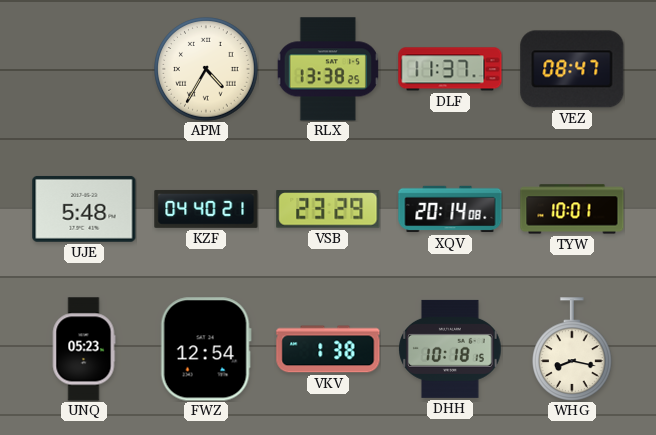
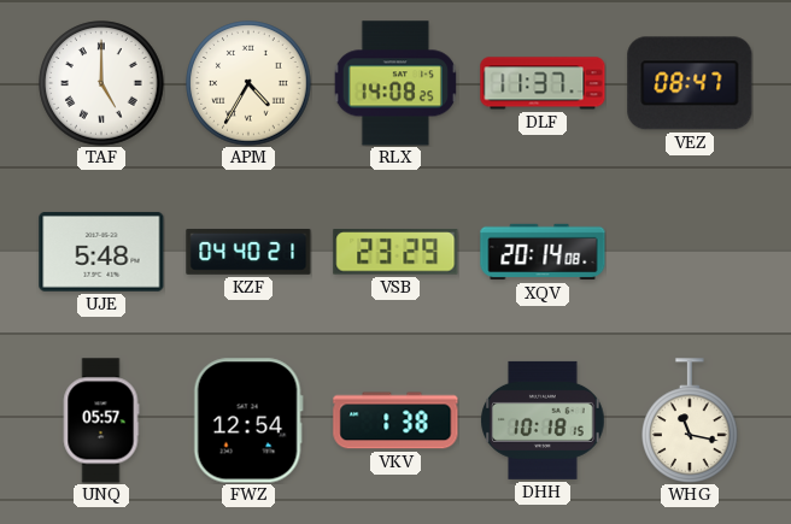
TAF: none -> 5:00 (101, 83)
RLX: 13:38 -> 14:08 (395, 83)
TYW: 10:01 -> none (572, 209)
UNQ: 05:23 -> 05:57 (101, 420)
WHG: 8:17 -> 11:17 (691, 420)
